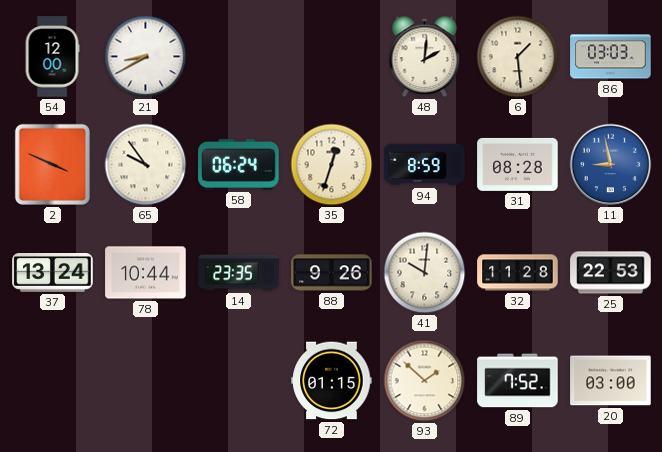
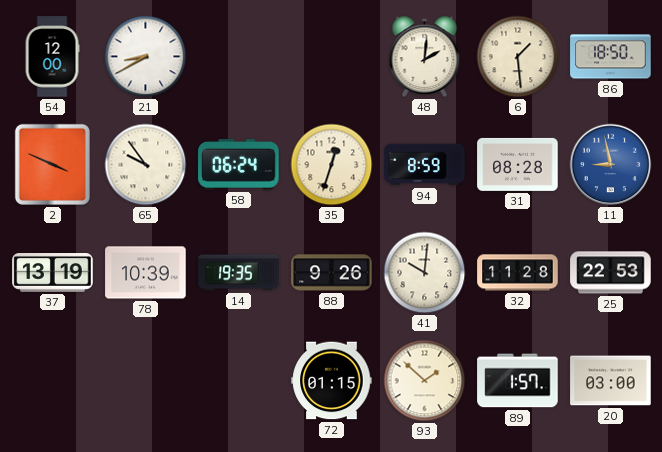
86: 03:03 -> 18:50 (611, 57)
37: 13:24 -> 13:19 (53, 273)
78: 10:44 -> 10:39 (146, 273)
14: 23:35 -> 19:35 (239, 273)
89: 7:52 -> 1:57 (518, 381)
